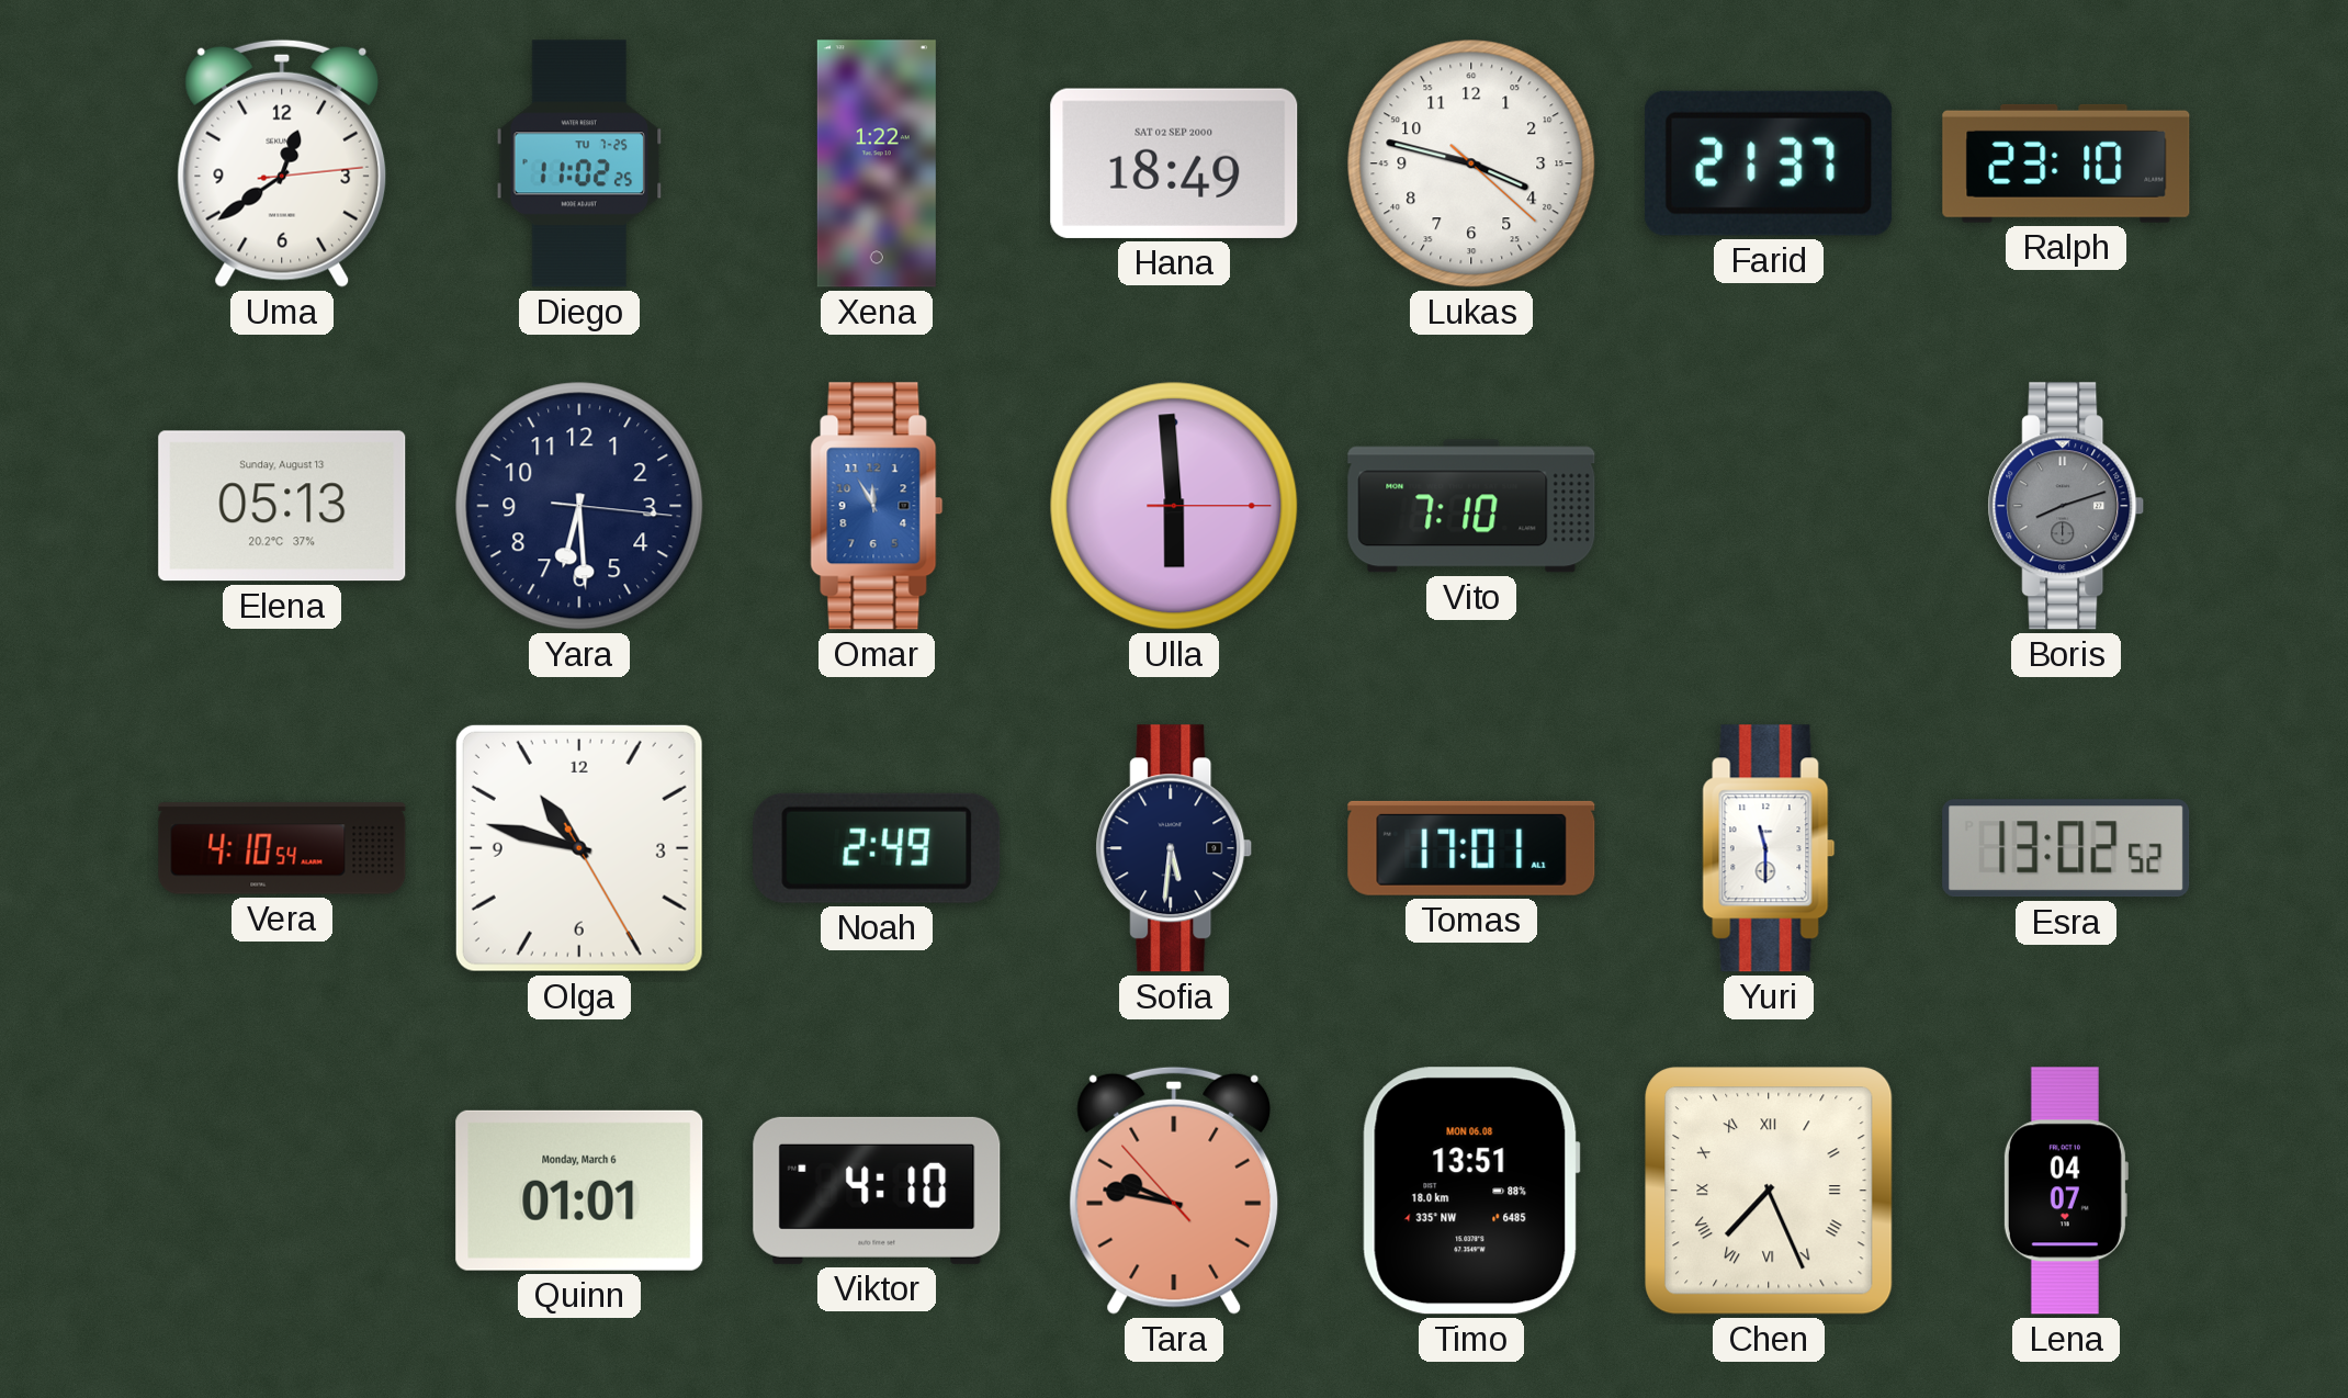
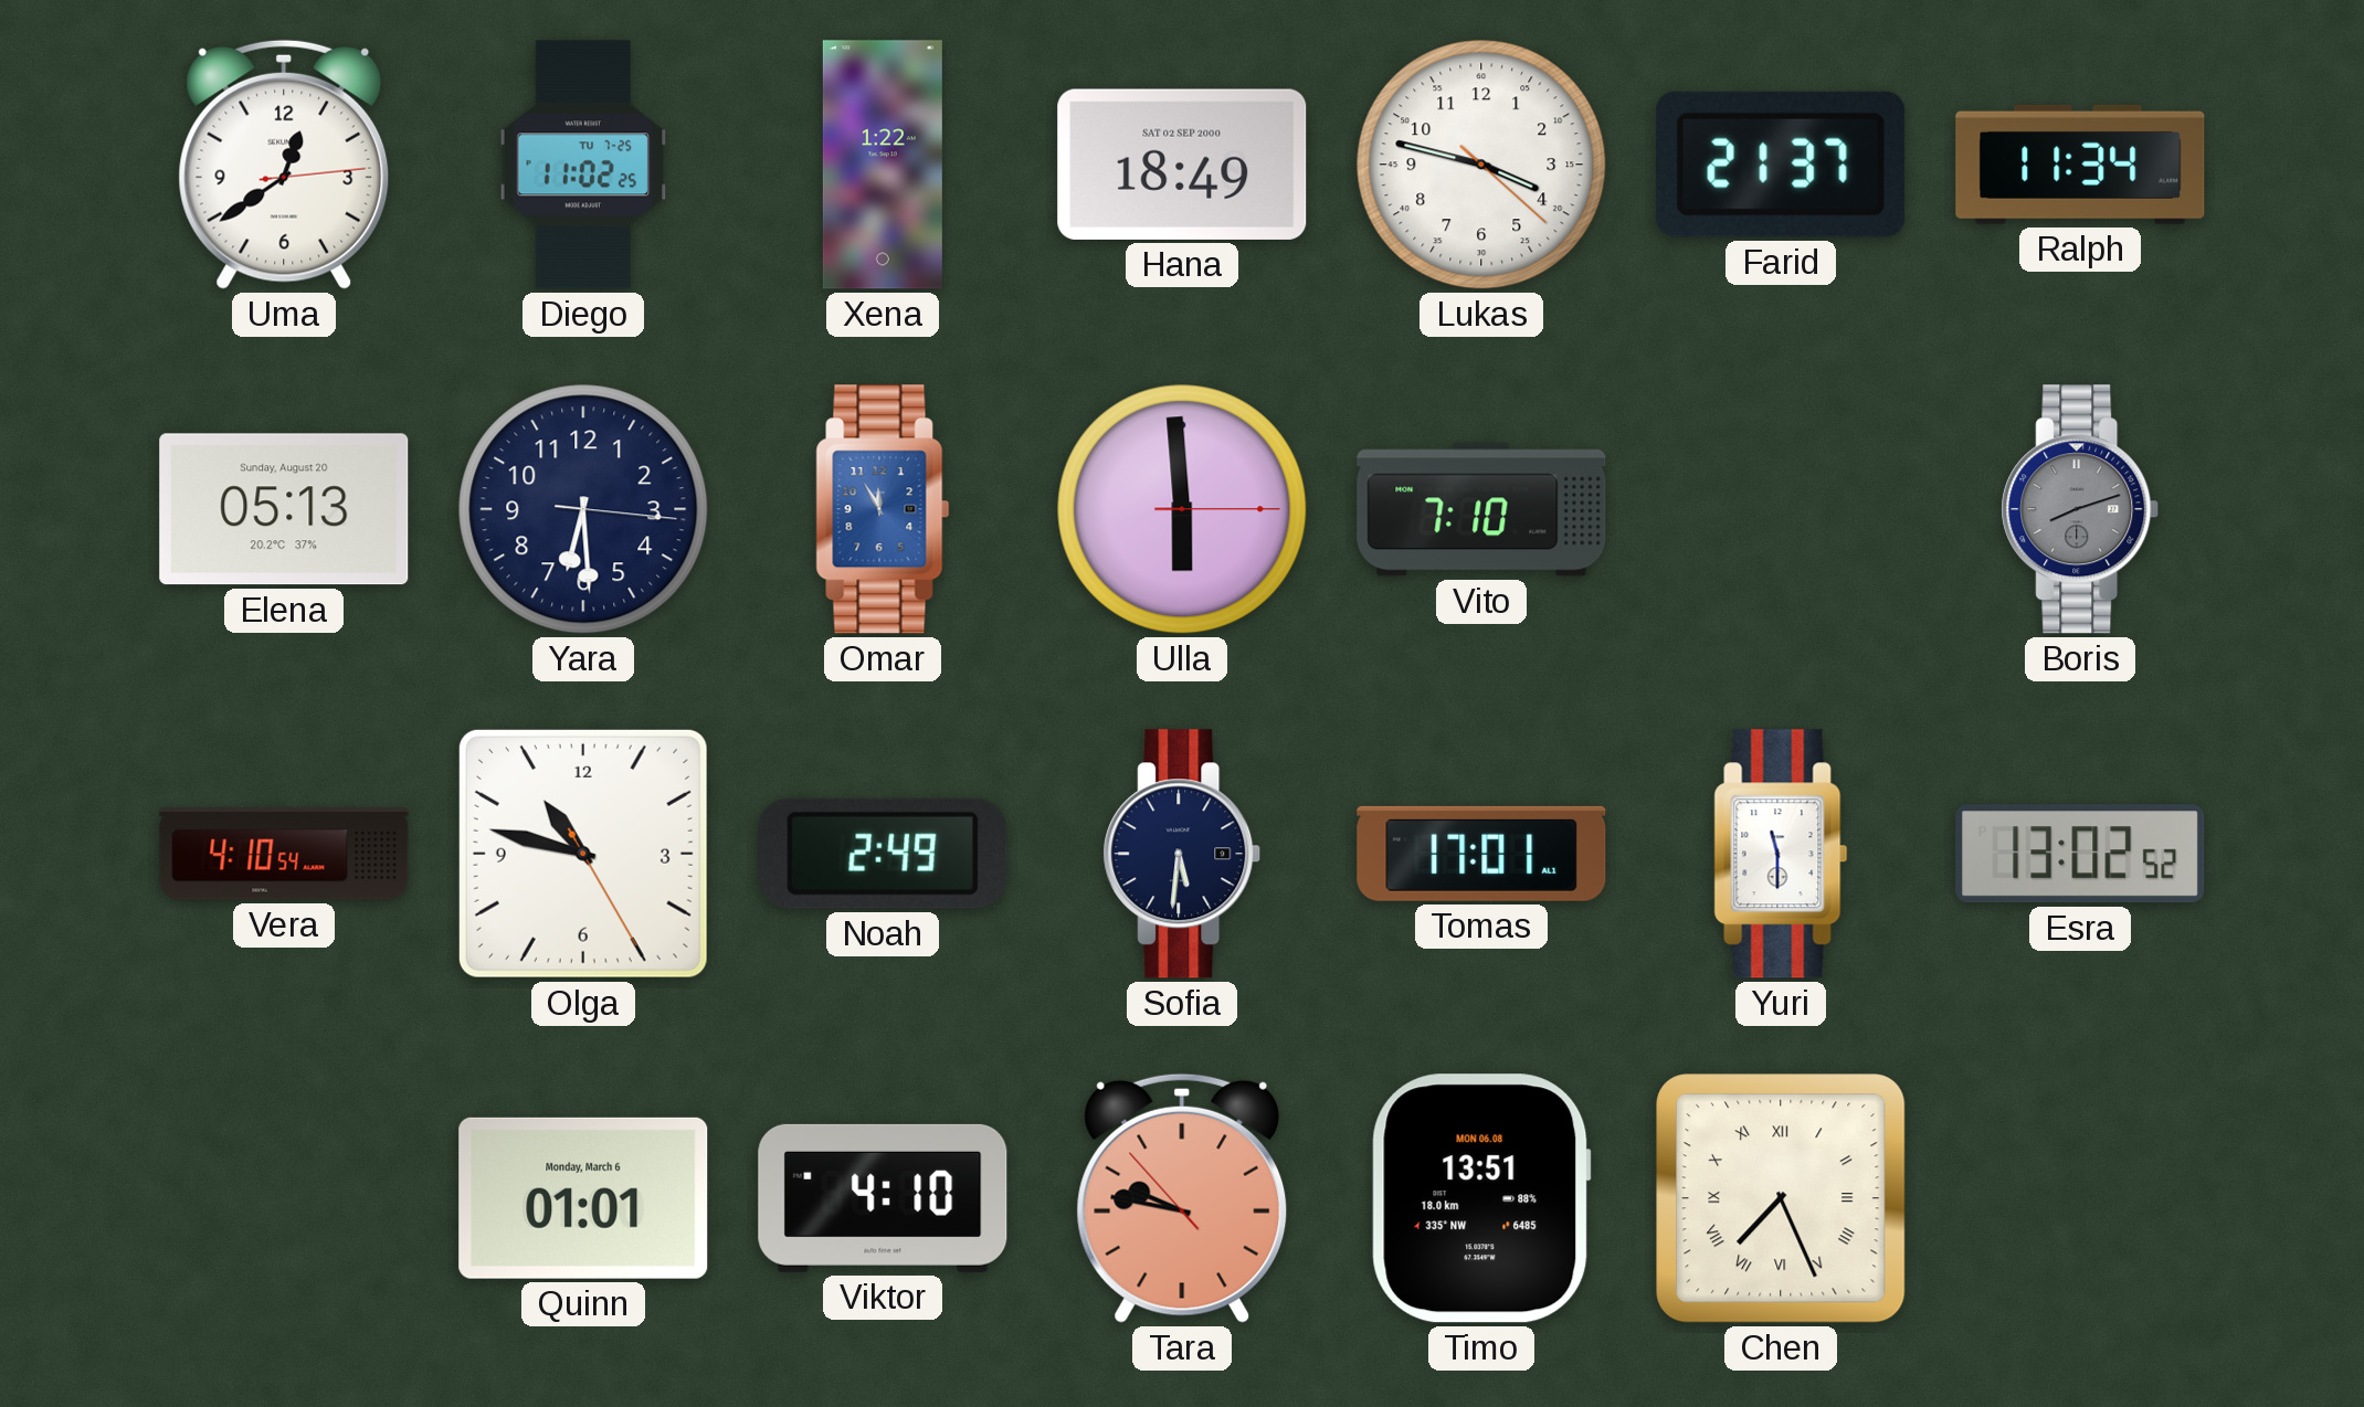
Ralph: 23:10 -> 11:34 (2080, 165)
Elena date: Sunday, August 13 -> Sunday, August 20 (284, 509)
Lena: 04:07 -> none (2065, 1191)
